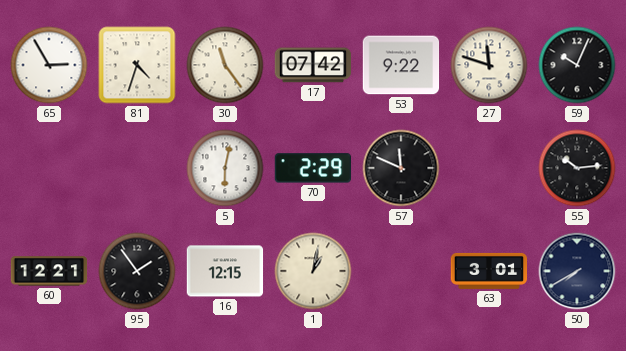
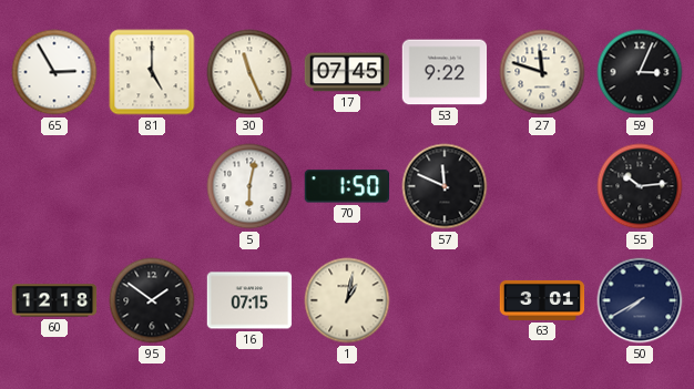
81: 4:33 -> 5:00 (152, 72)
30: 11:24 -> 11:26 (249, 72)
17: 07:42 -> 07:45 (347, 72)
59: 10:04 -> 3:04 (640, 72)
70: 2:29 -> 1:50 (346, 186)
60: 12:21 -> 12:18 (54, 300)
95: 1:54 -> 1:51 (152, 300)
16: 12:15 -> 07:15 (249, 300)
